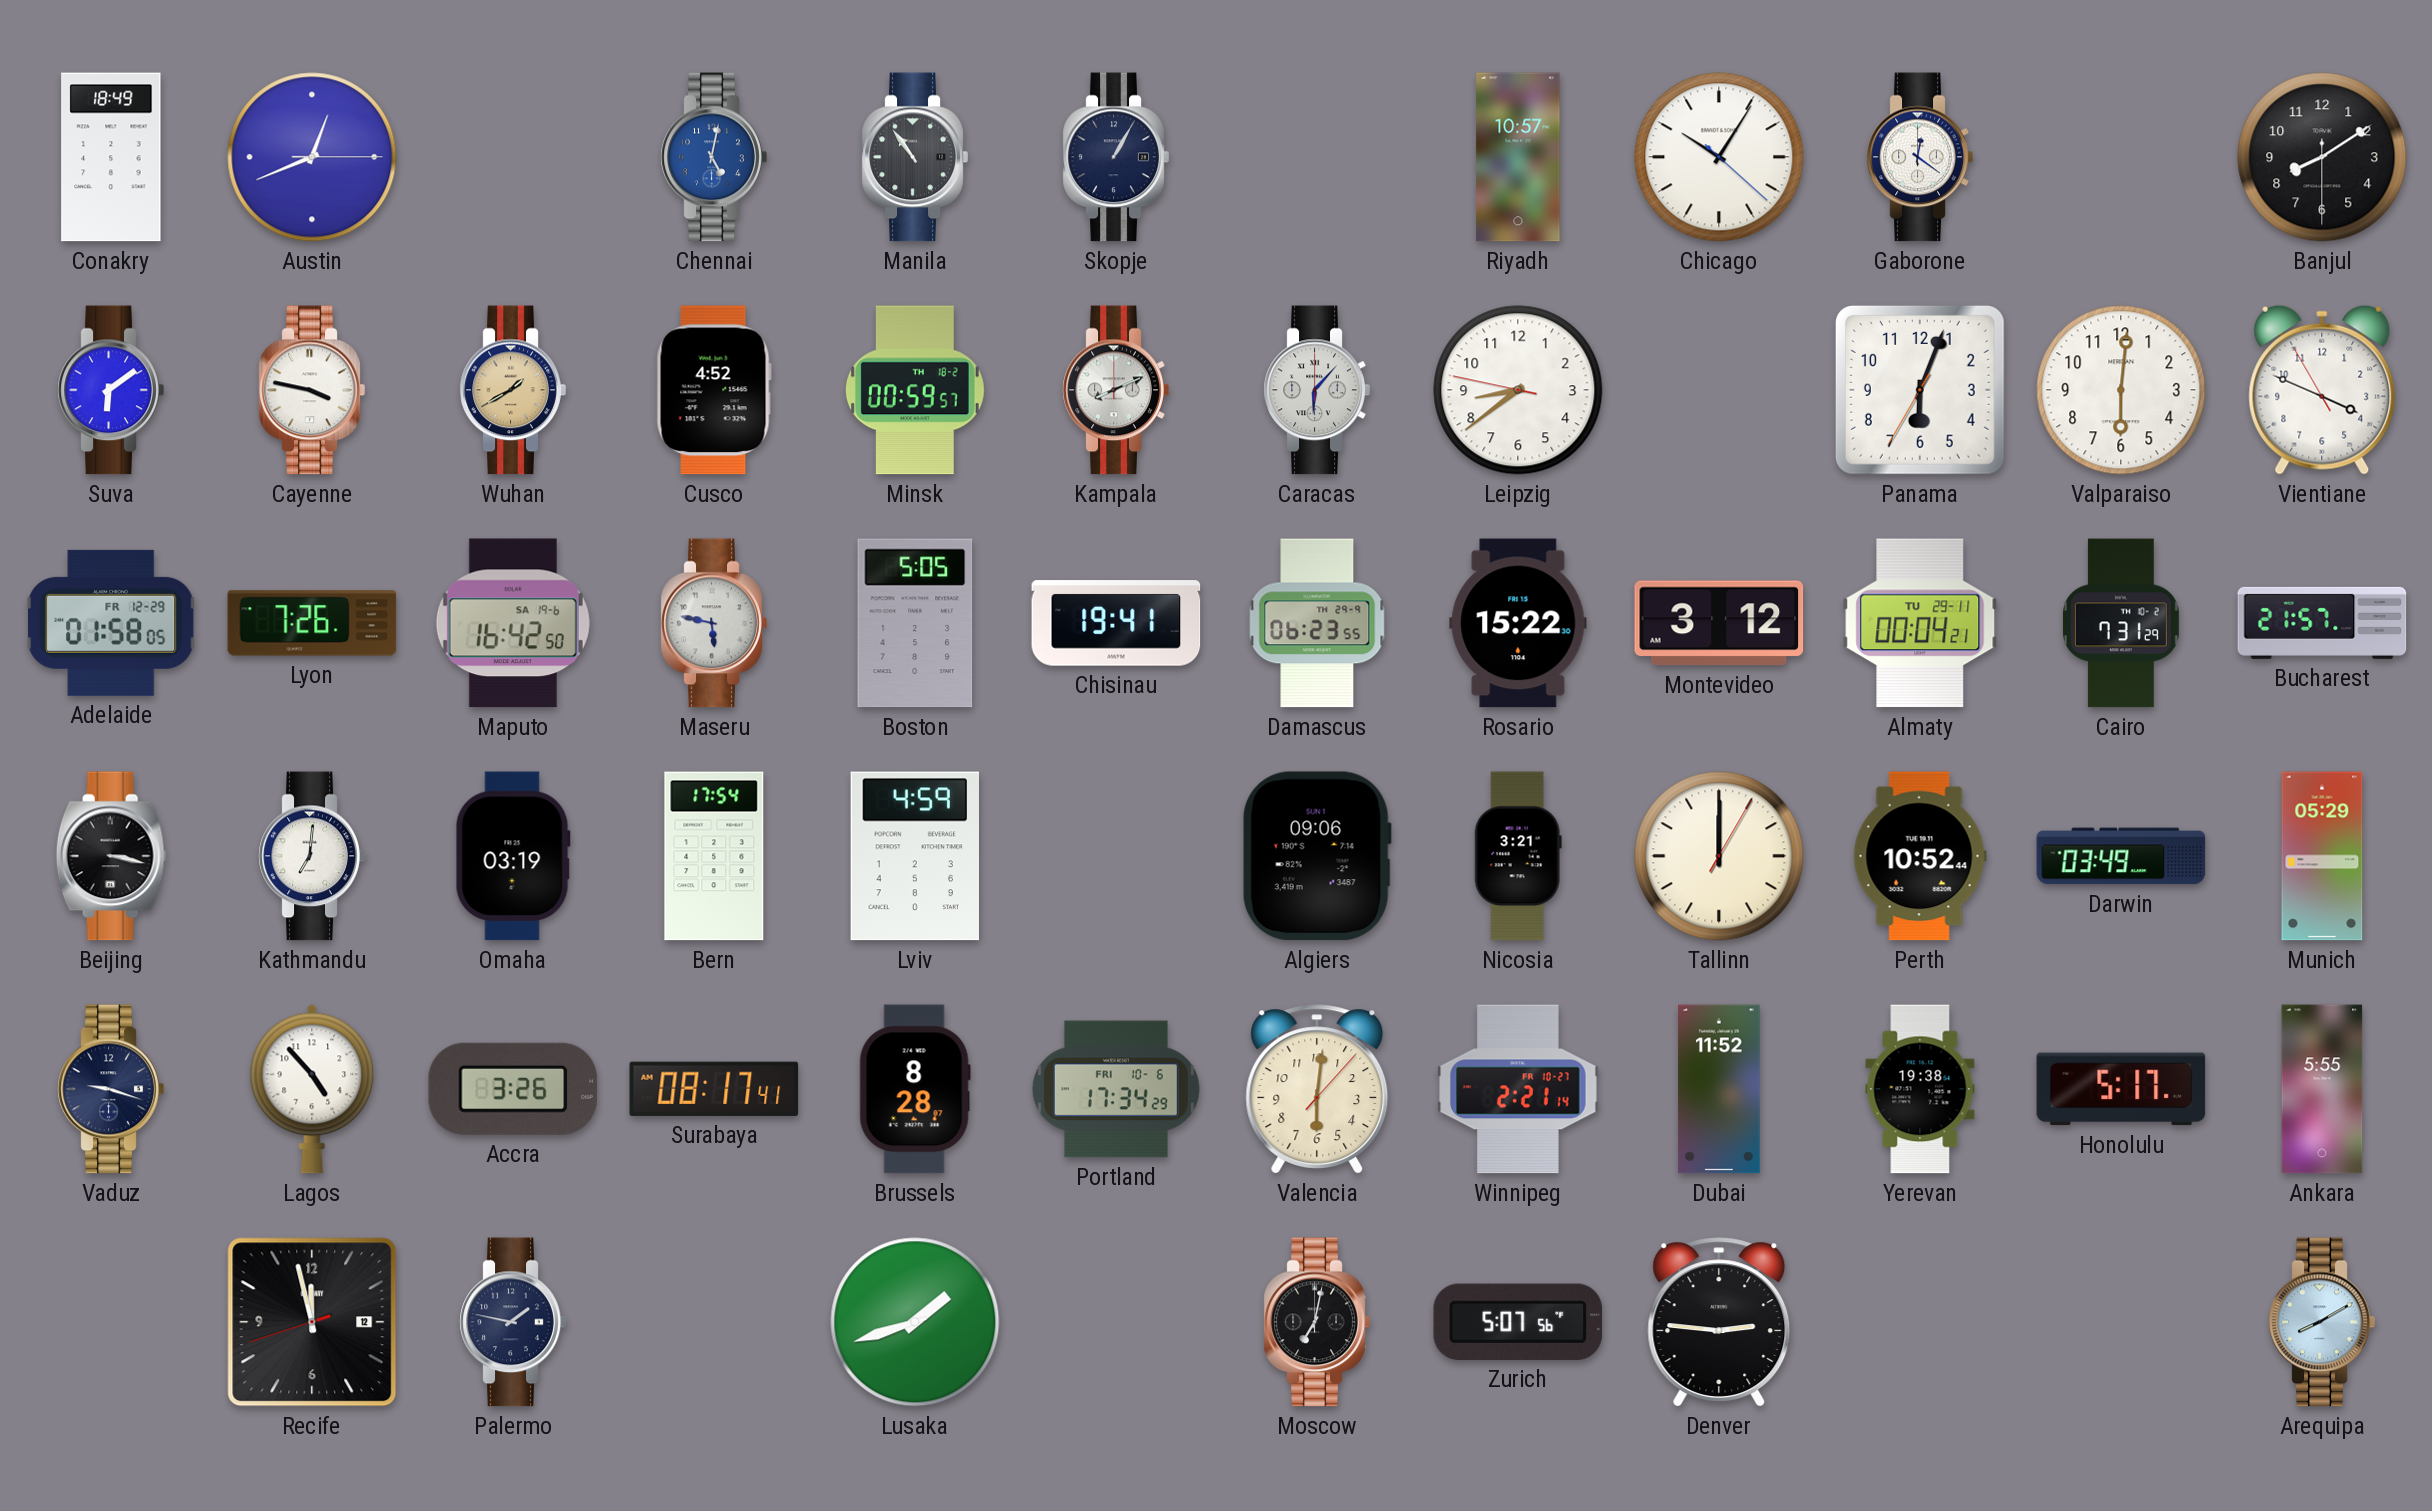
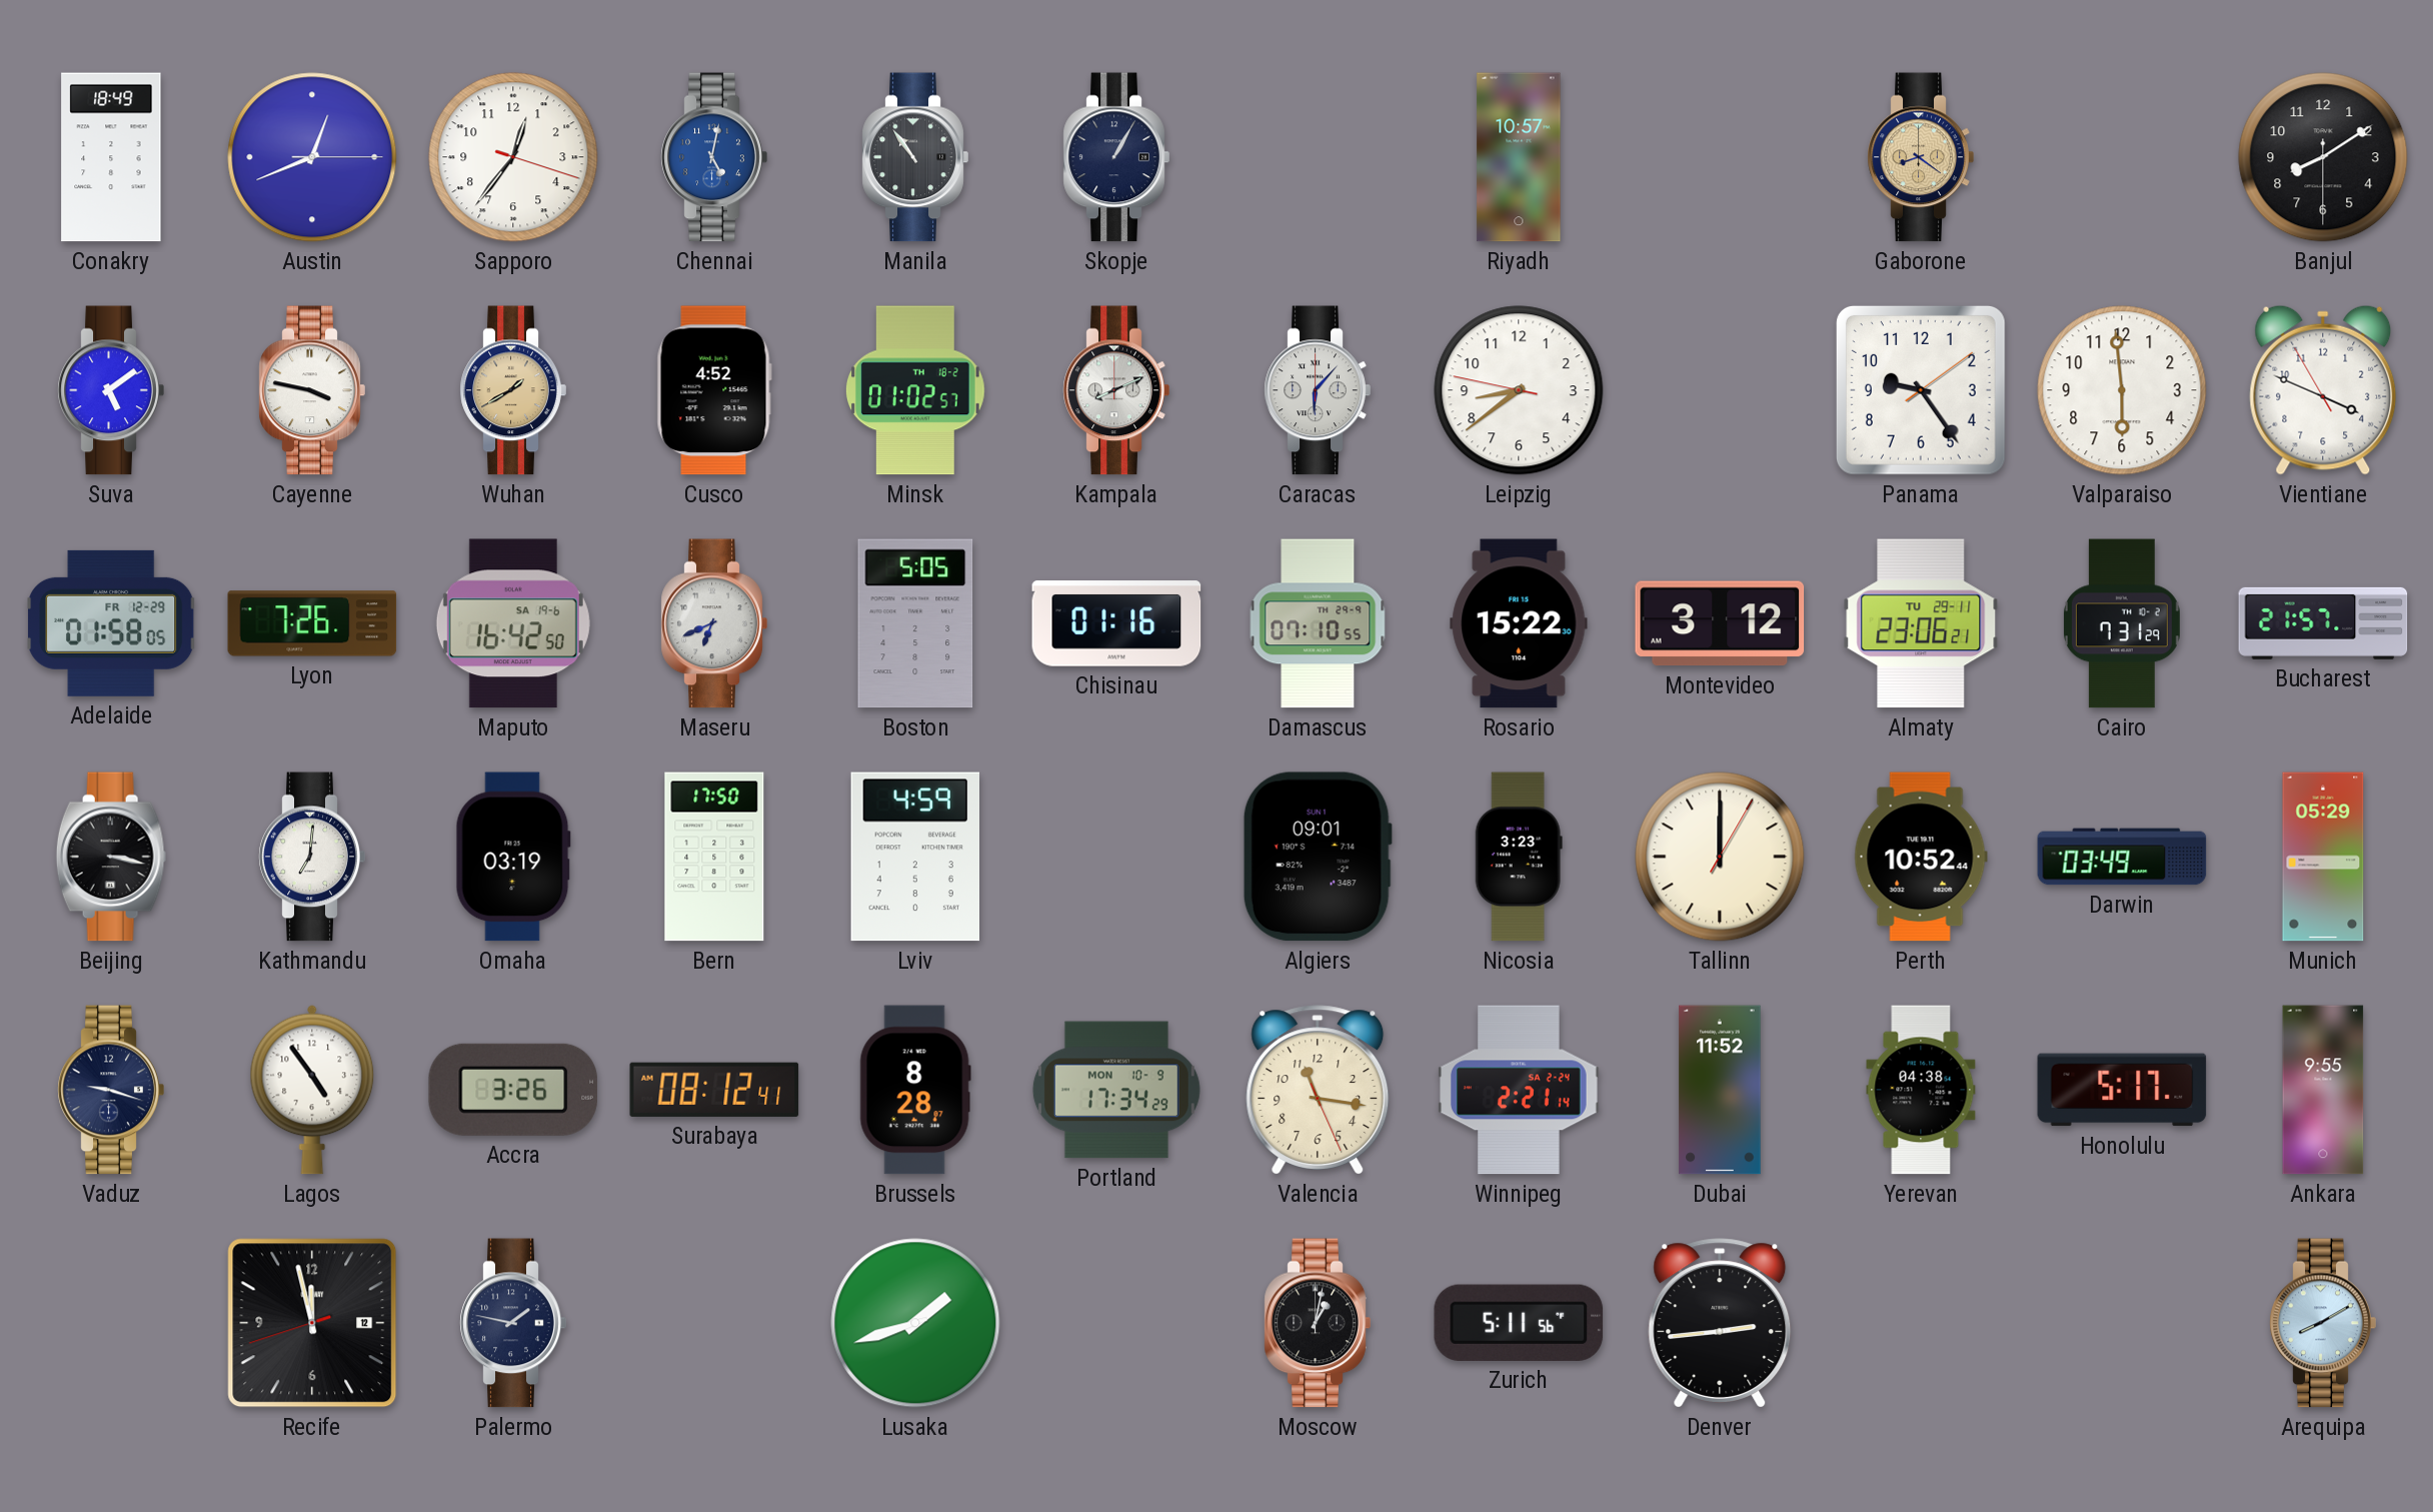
Sapporo: none -> 12:36 (513, 157)
Chicago: 10:05 -> none (1719, 157)
Gaborone: 12:21 -> 8:21 (1921, 157)
Gaborone dial: white -> champagne (1921, 157)
Suva: 6:09 -> 5:09 (111, 390)
Minsk: 00:59 -> 01:02 (915, 390)
Panama: 6:03 -> 9:24 (1921, 390)
Valparaiso: 6:01 -> 5:59 (2122, 390)
Maseru: 5:47 -> 6:41 (714, 623)
Chisinau: 19:41 -> 01:16 (1116, 623)
Damascus: 06:23 -> 07:10 (1318, 623)
Almaty: 00:04 -> 23:06 (1921, 623)
Bern: 17:54 -> 17:50 (714, 857)
Algiers: 09:06 -> 09:01 (1318, 857)
Nicosia: 3:21 -> 3:23 (1519, 857)
Lagos: 4:53 -> 4:54 (312, 1090)
Surabaya: 08:17 -> 08:12 (714, 1090)
Portland date: FRI 10-6 -> MON 10-9 (1116, 1090)
Valencia: 6:01 -> 11:16 (1318, 1090)
Winnipeg date: FR 10-27 -> SA 2-24 (1519, 1090)
Yerevan: 19:38 -> 04:38 (1921, 1090)
Ankara: 5:55 -> 9:55 (2323, 1090)
Moscow: 7:02 -> 1:02 (1318, 1323)
Zurich: 5:07 -> 5:11 (1519, 1323)
Denver: 2:46 -> 2:44 (1720, 1323)
